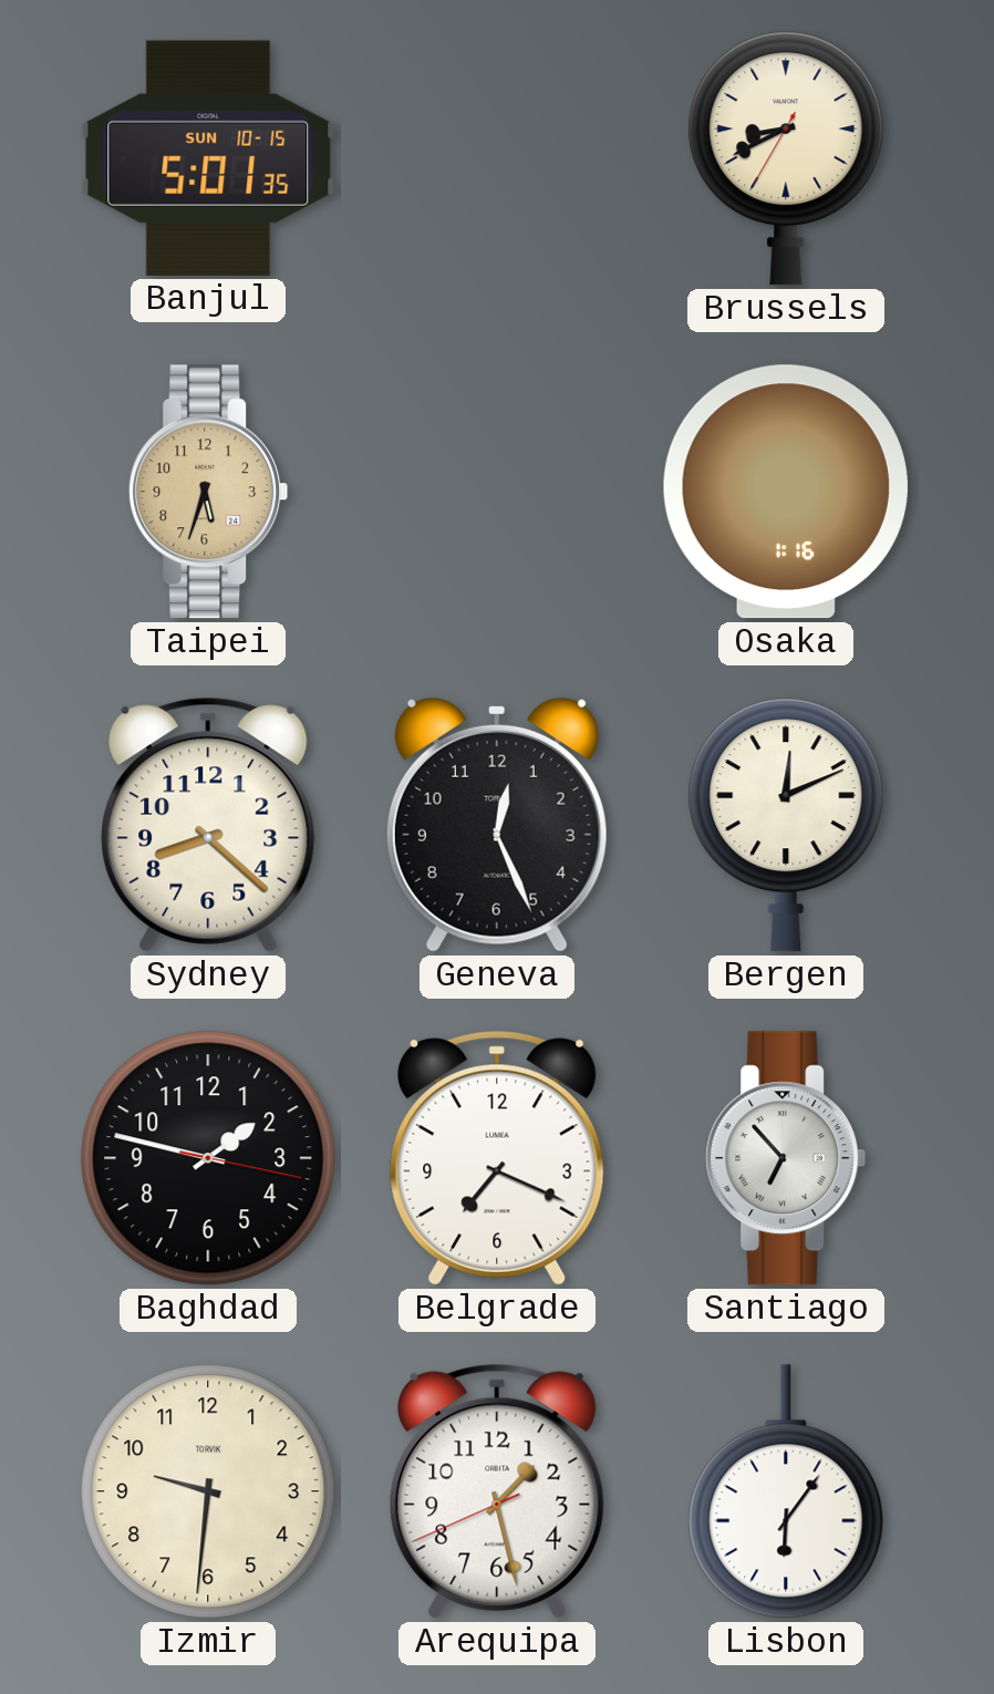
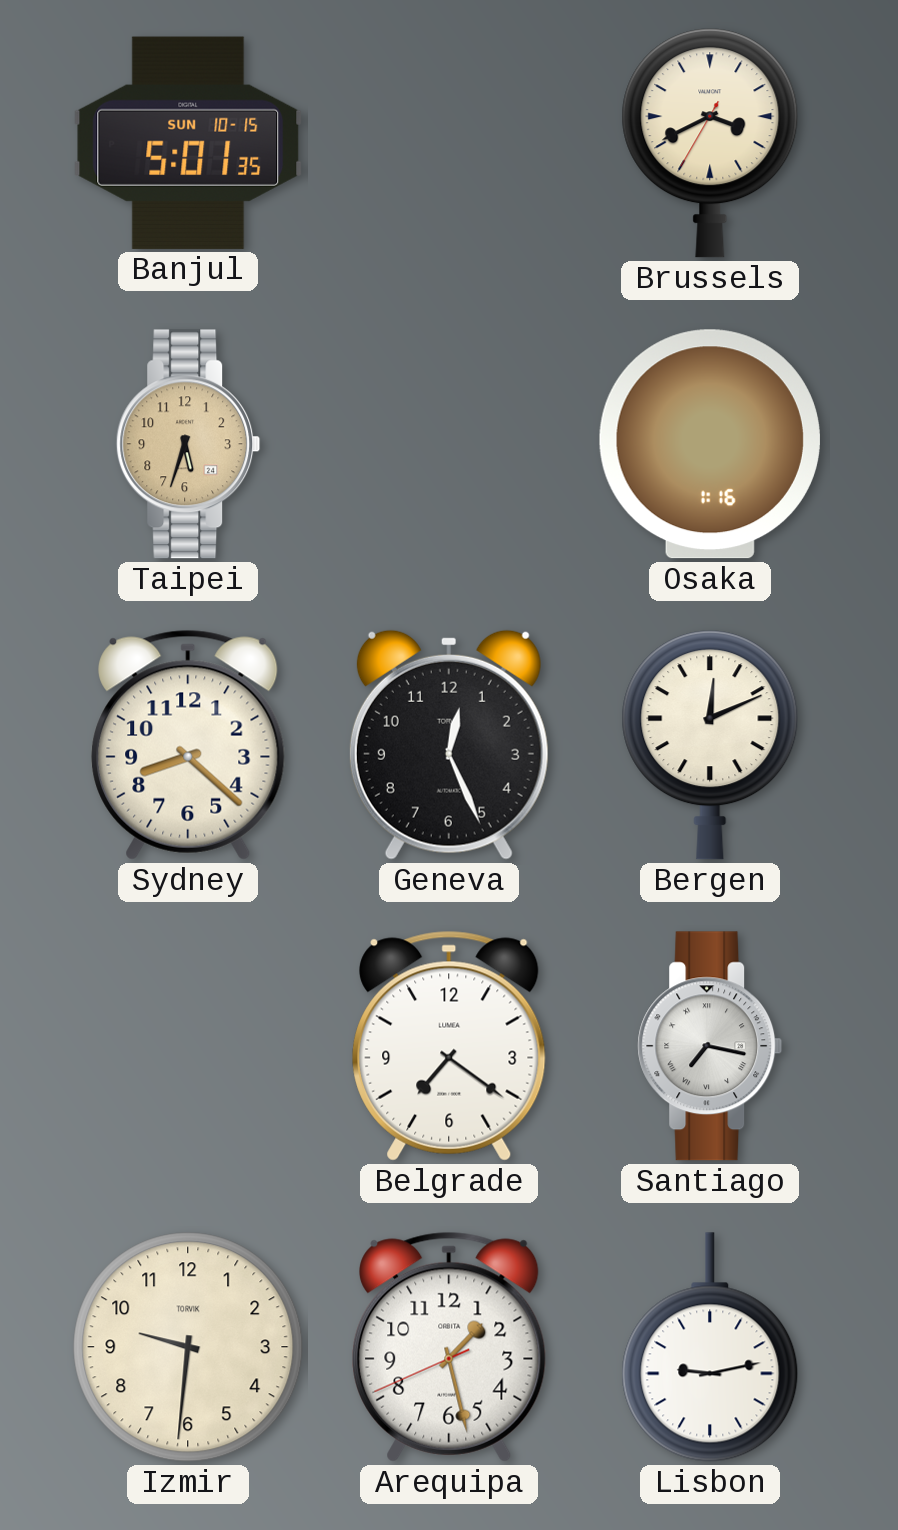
Brussels: 8:40 -> 3:40 (710, 143)
Baghdad: 1:47 -> none (208, 1158)
Belgrade: 7:19 -> 7:21 (449, 1046)
Santiago: 6:53 -> 7:17 (710, 1046)
Lisbon: 6:06 -> 9:13 (710, 1347)
